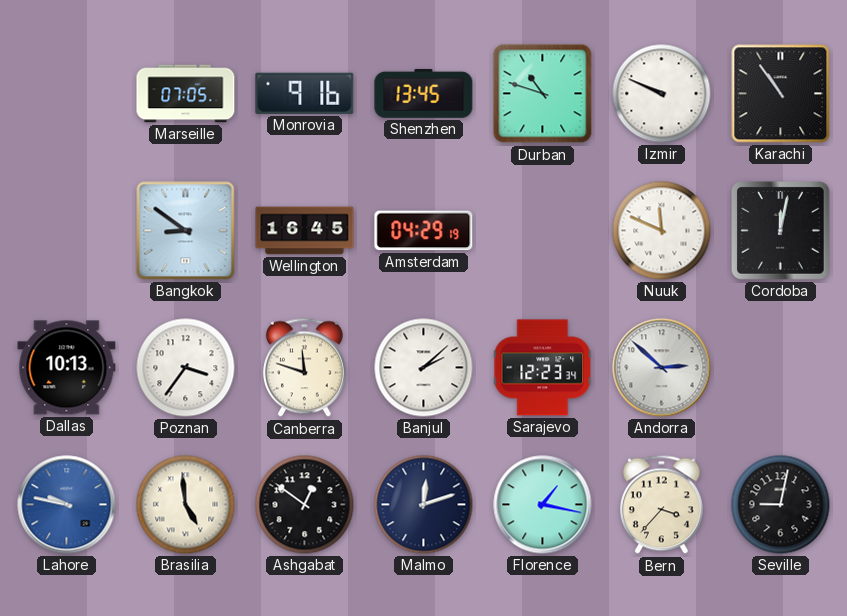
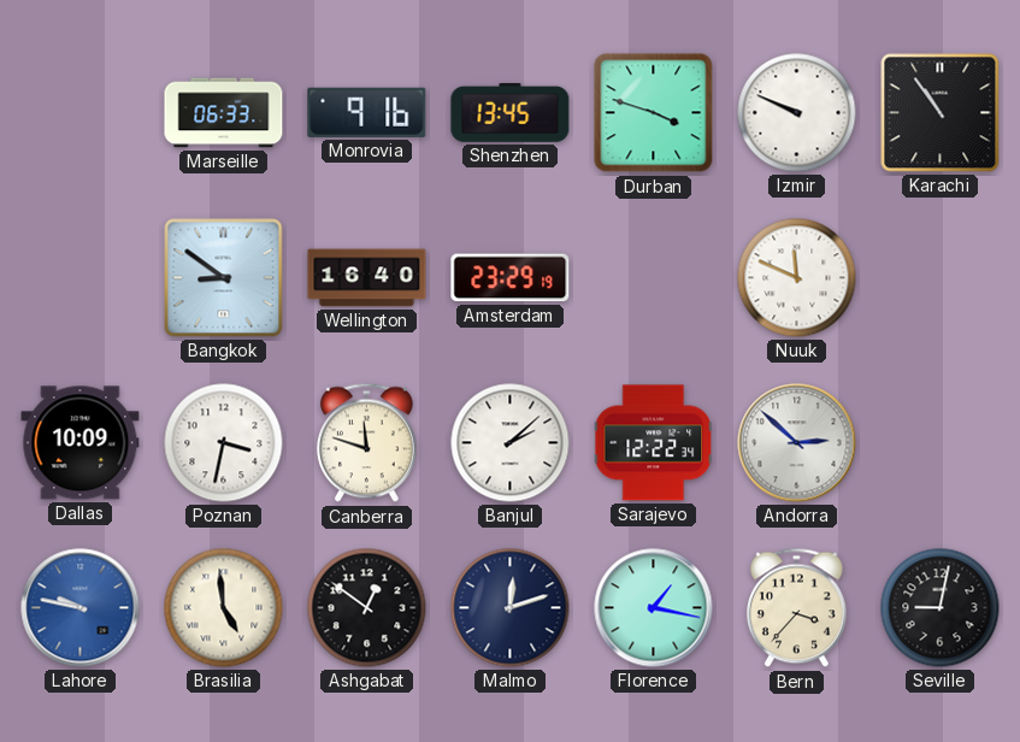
Marseille: 07:05 -> 06:33 (224, 113)
Durban: 10:48 -> 3:48 (654, 113)
Wellington: 16:45 -> 16:40 (367, 278)
Amsterdam: 04:29 -> 23:29 (511, 278)
Cordoba: 12:02 -> none (781, 231)
Dallas: 10:13 -> 10:09 (81, 443)
Poznan: 3:36 -> 3:32 (224, 443)
Sarajevo: 12:23 -> 12:22 (654, 443)
